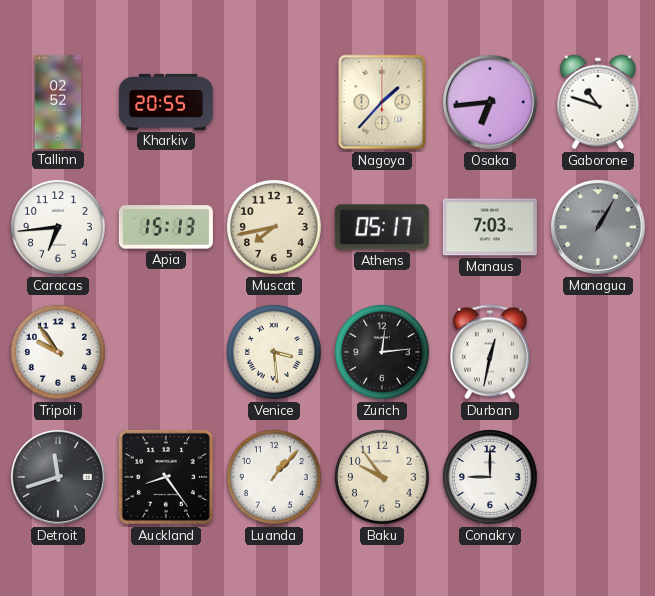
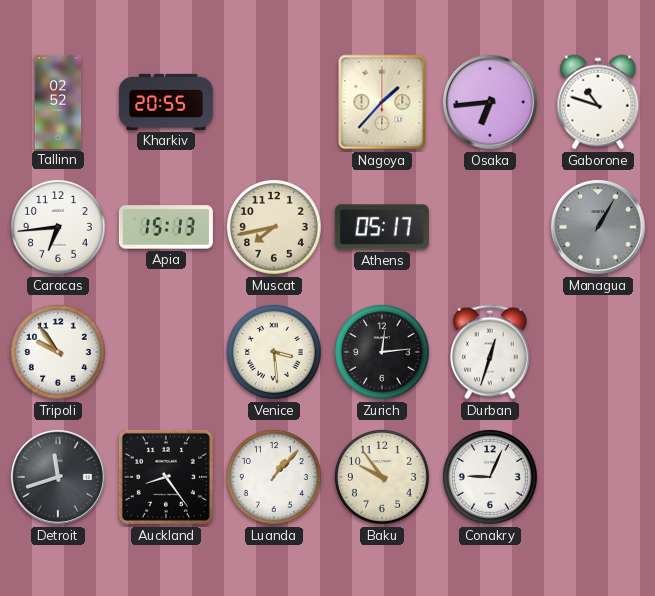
Manaus: 7:03 -> none (490, 227)
Durban: 12:32 -> 12:33 (490, 352)
Conakry: 9:00 -> 9:04 (490, 477)
